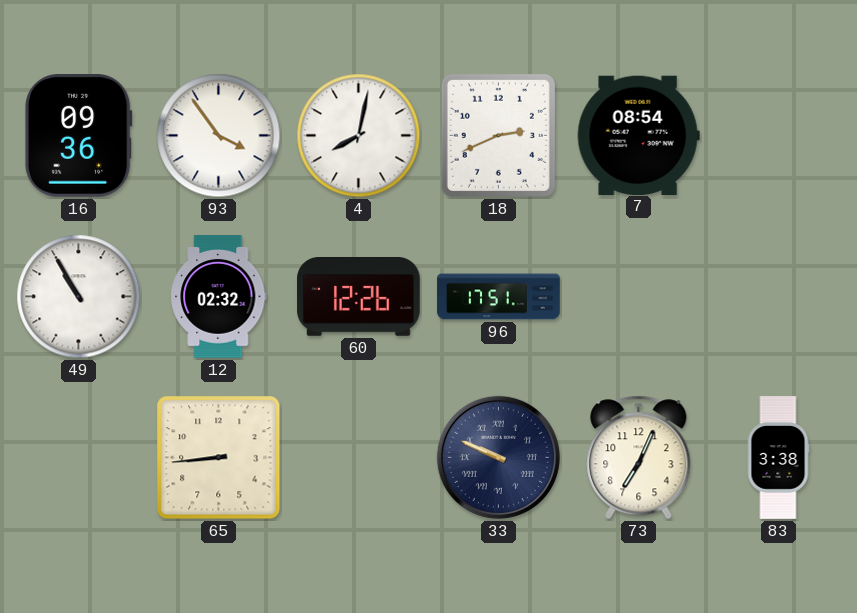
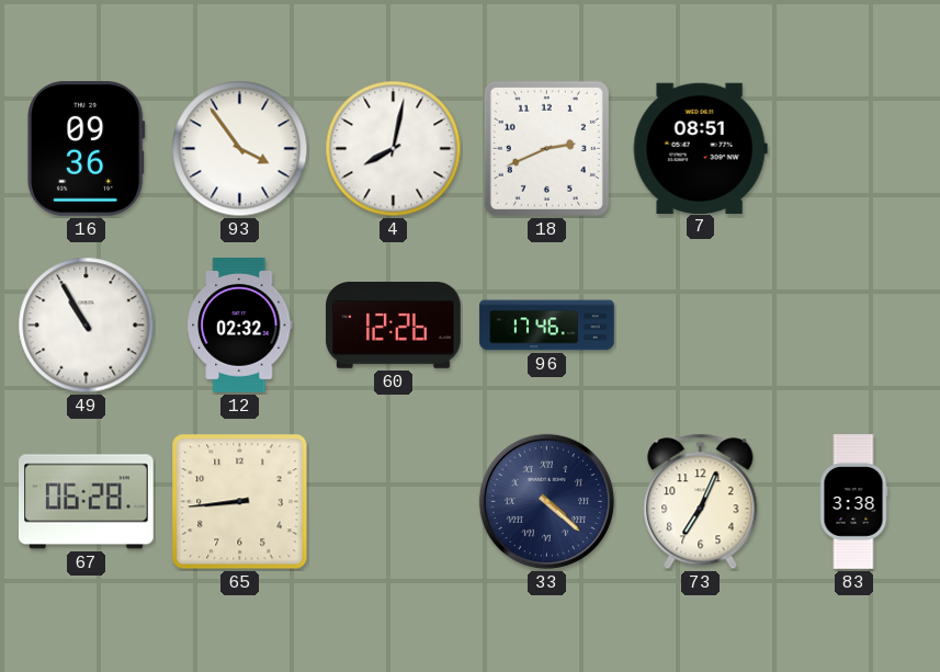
7: 08:54 -> 08:51 (700, 148)
96: 17:51 -> 17:46 (547, 326)
67: none -> 06:28 (87, 502)
33: 9:49 -> 4:22 (546, 501)
